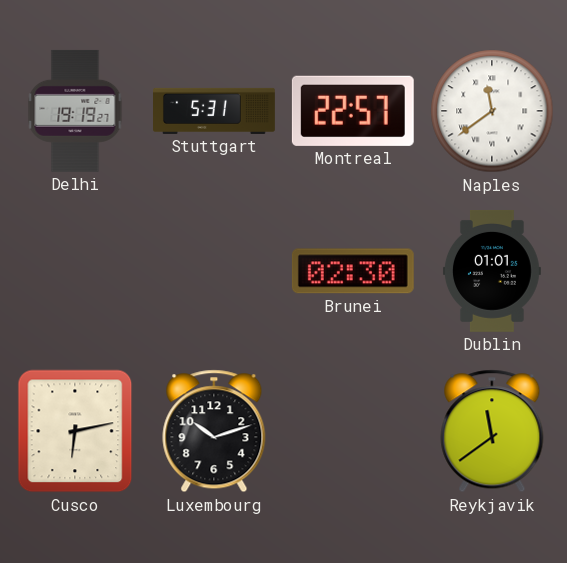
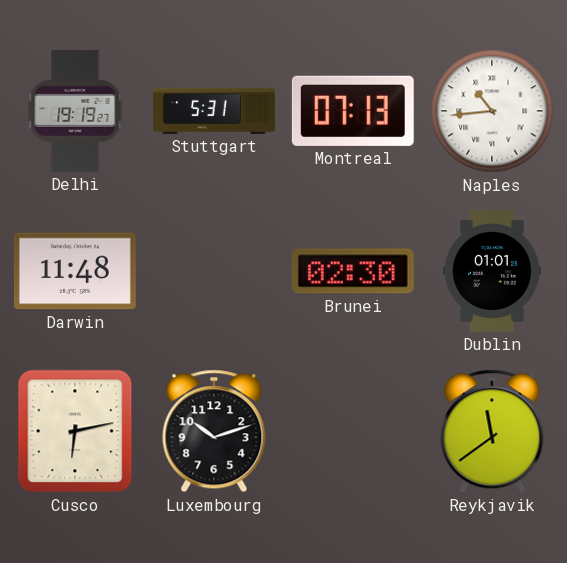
Montreal: 22:57 -> 07:13 (353, 111)
Naples: 11:39 -> 10:44 (492, 111)
Darwin: none -> 11:48 (75, 271)
